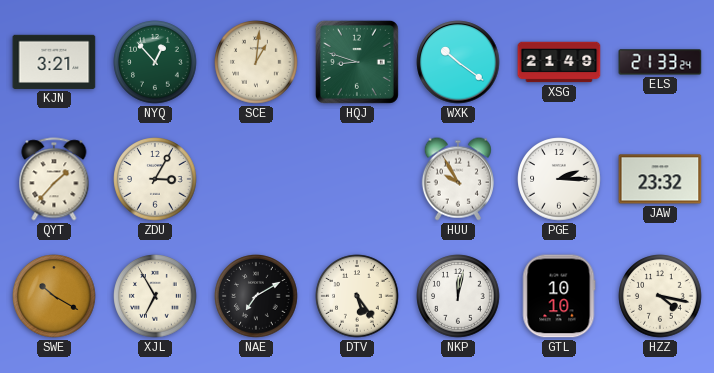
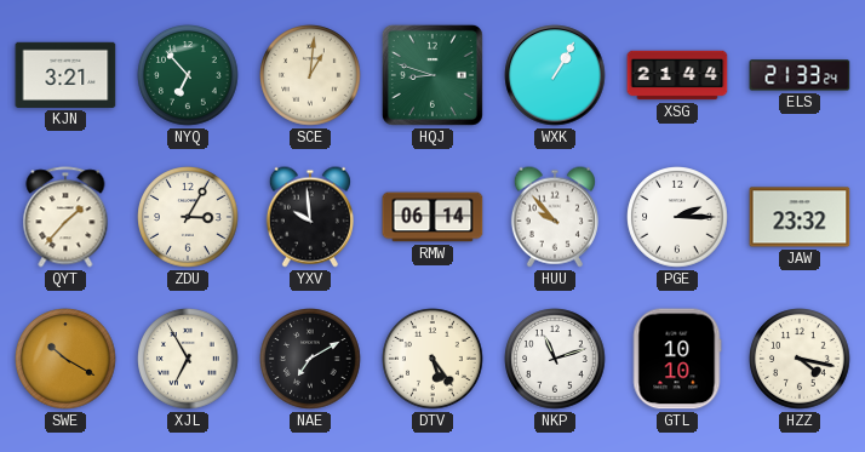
NYQ: 12:53 -> 6:53 (188, 75)
WXK: 10:21 -> 1:05 (555, 75)
XSG: 21:49 -> 21:44 (677, 75)
YXV: none -> 9:59 (310, 217)
RMW: none -> 06:14 (432, 217)
HUU: 9:55 -> 9:53 (555, 217)
NKP: 12:02 -> 11:12 (555, 359)
